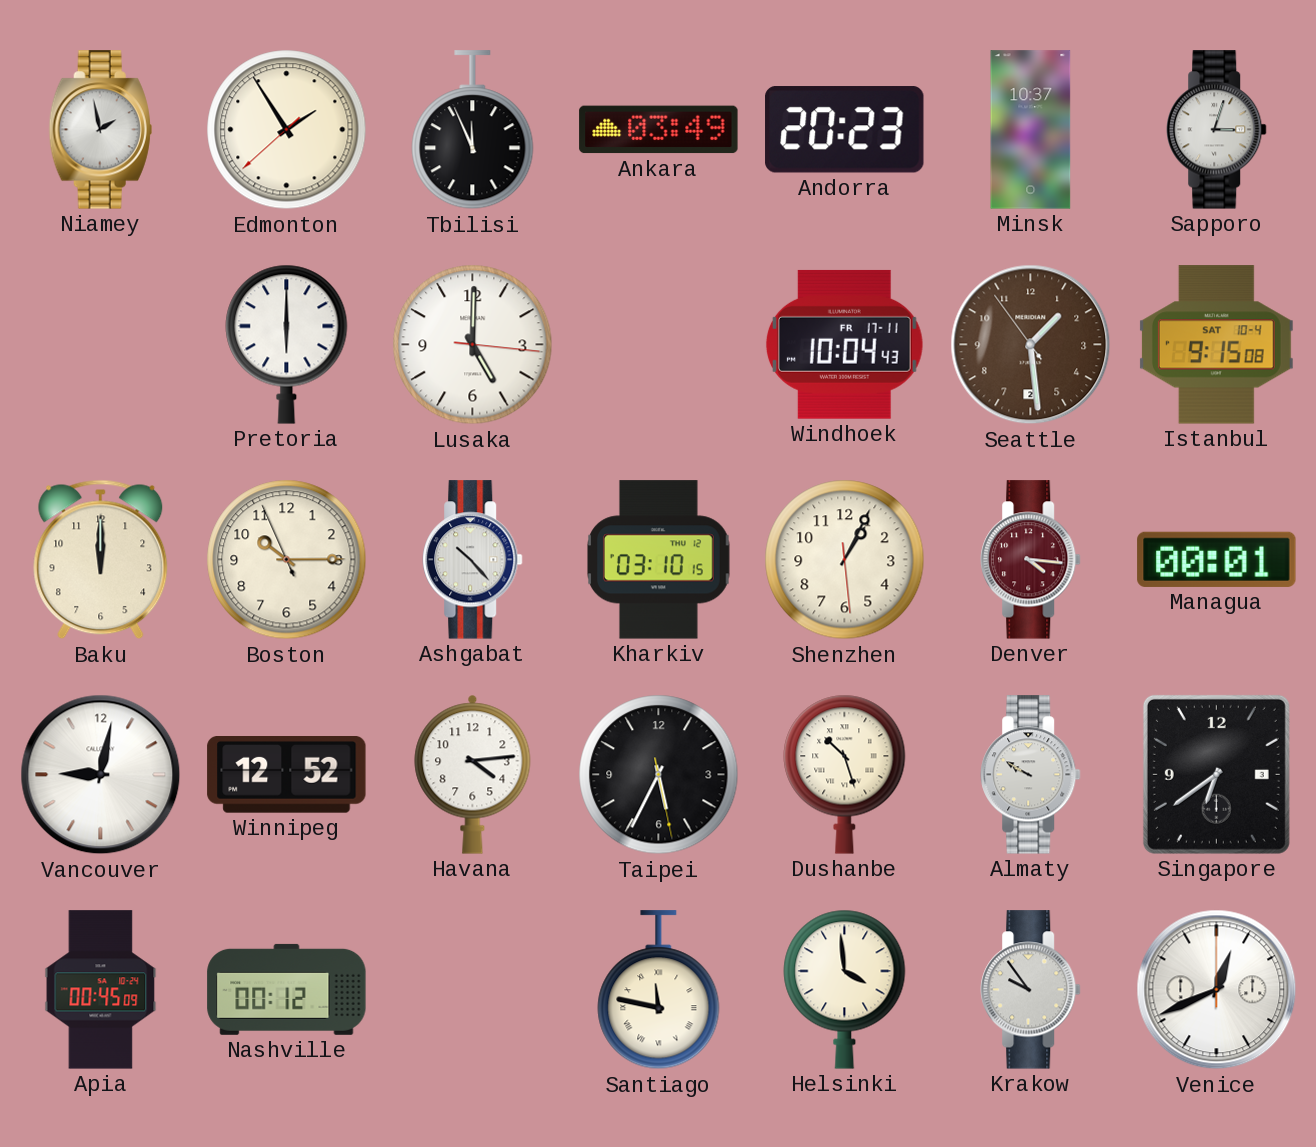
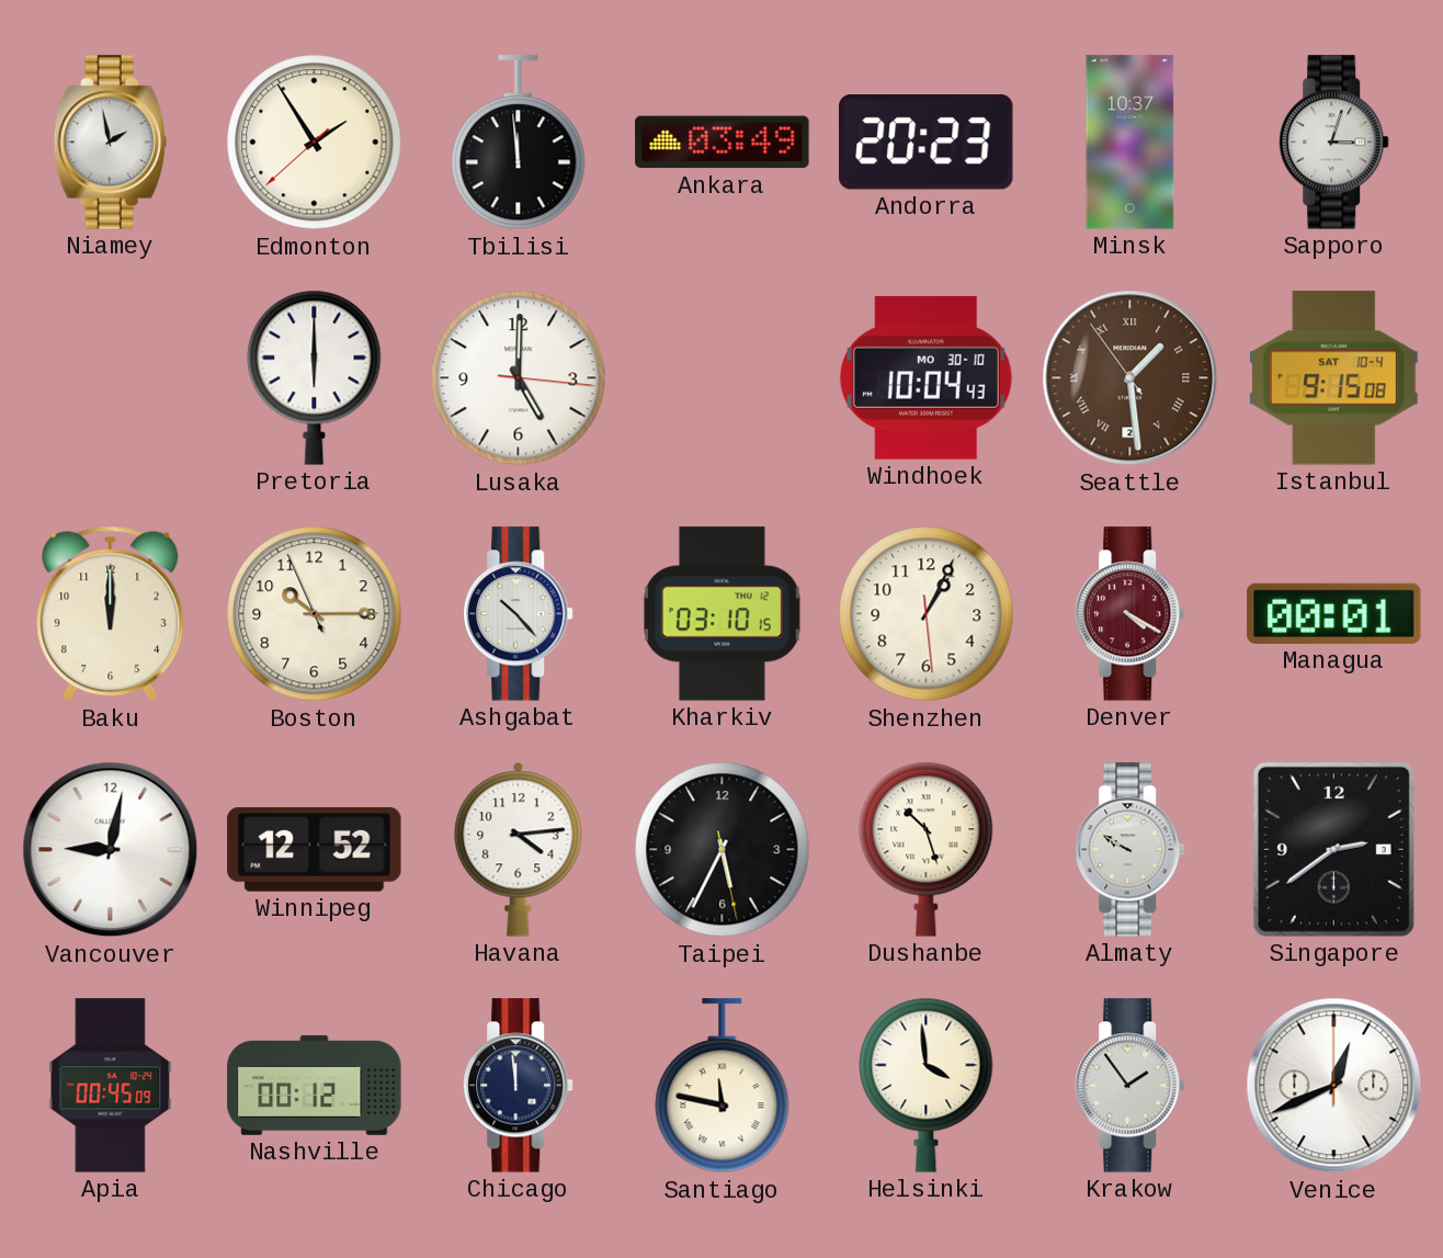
Tbilisi: 11:56 -> 11:59 (519, 143)
Windhoek date: FR 17-11 -> MO 30-10 (925, 377)
Seattle numerals: Arabic -> Roman (1130, 378)
Denver: 4:16 -> 4:20 (1130, 614)
Singapore: 6:39 -> 2:39 (1333, 849)
Chicago: none -> 11:59 (519, 1086)
Krakow: 9:54 -> 1:54 (1130, 1086)
